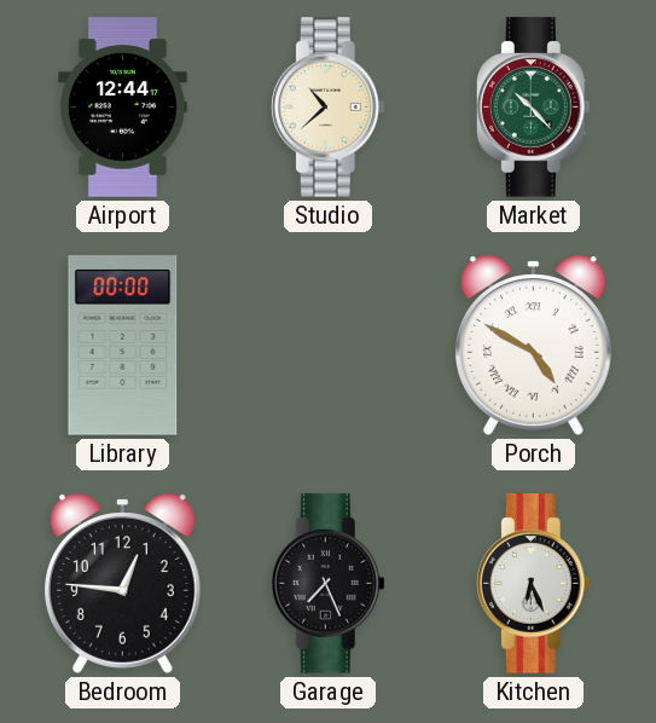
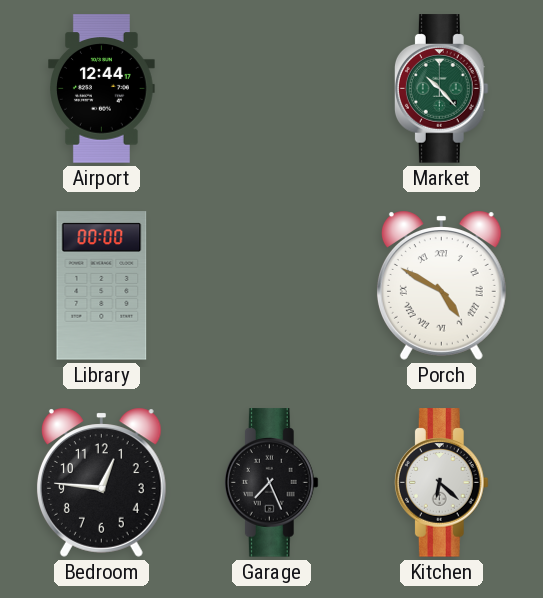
Studio: 10:38 -> none (327, 108)
Kitchen: 6:26 -> 6:22 (441, 483)
